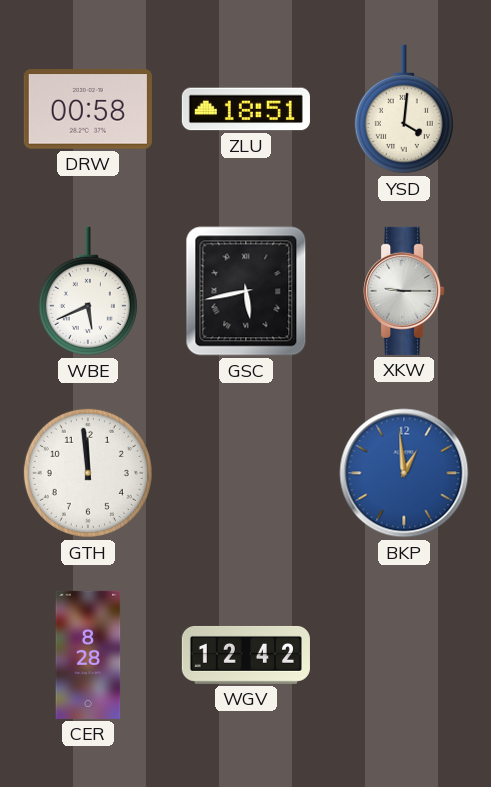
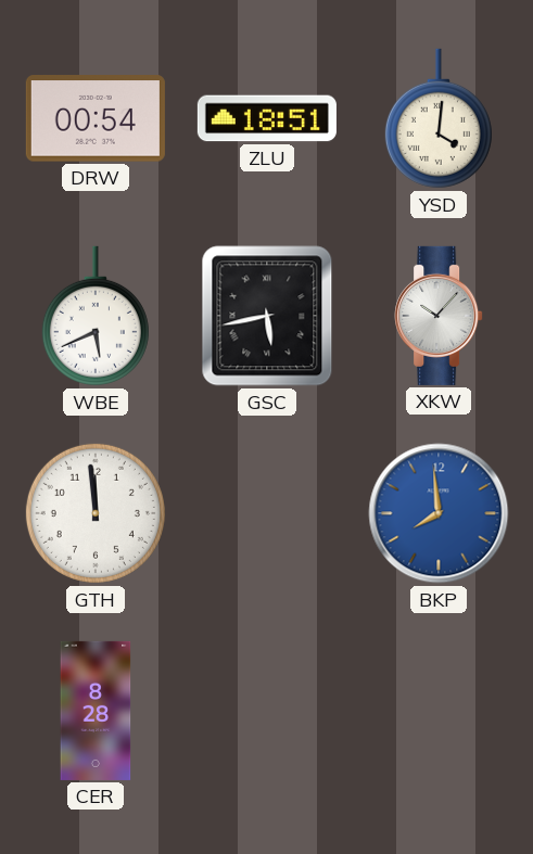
DRW: 00:58 -> 00:54 (96, 118)
XKW: 9:15 -> 10:07 (439, 316)
BKP: 12:59 -> 7:59 (439, 513)
WGV: 12:42 -> none (246, 655)
